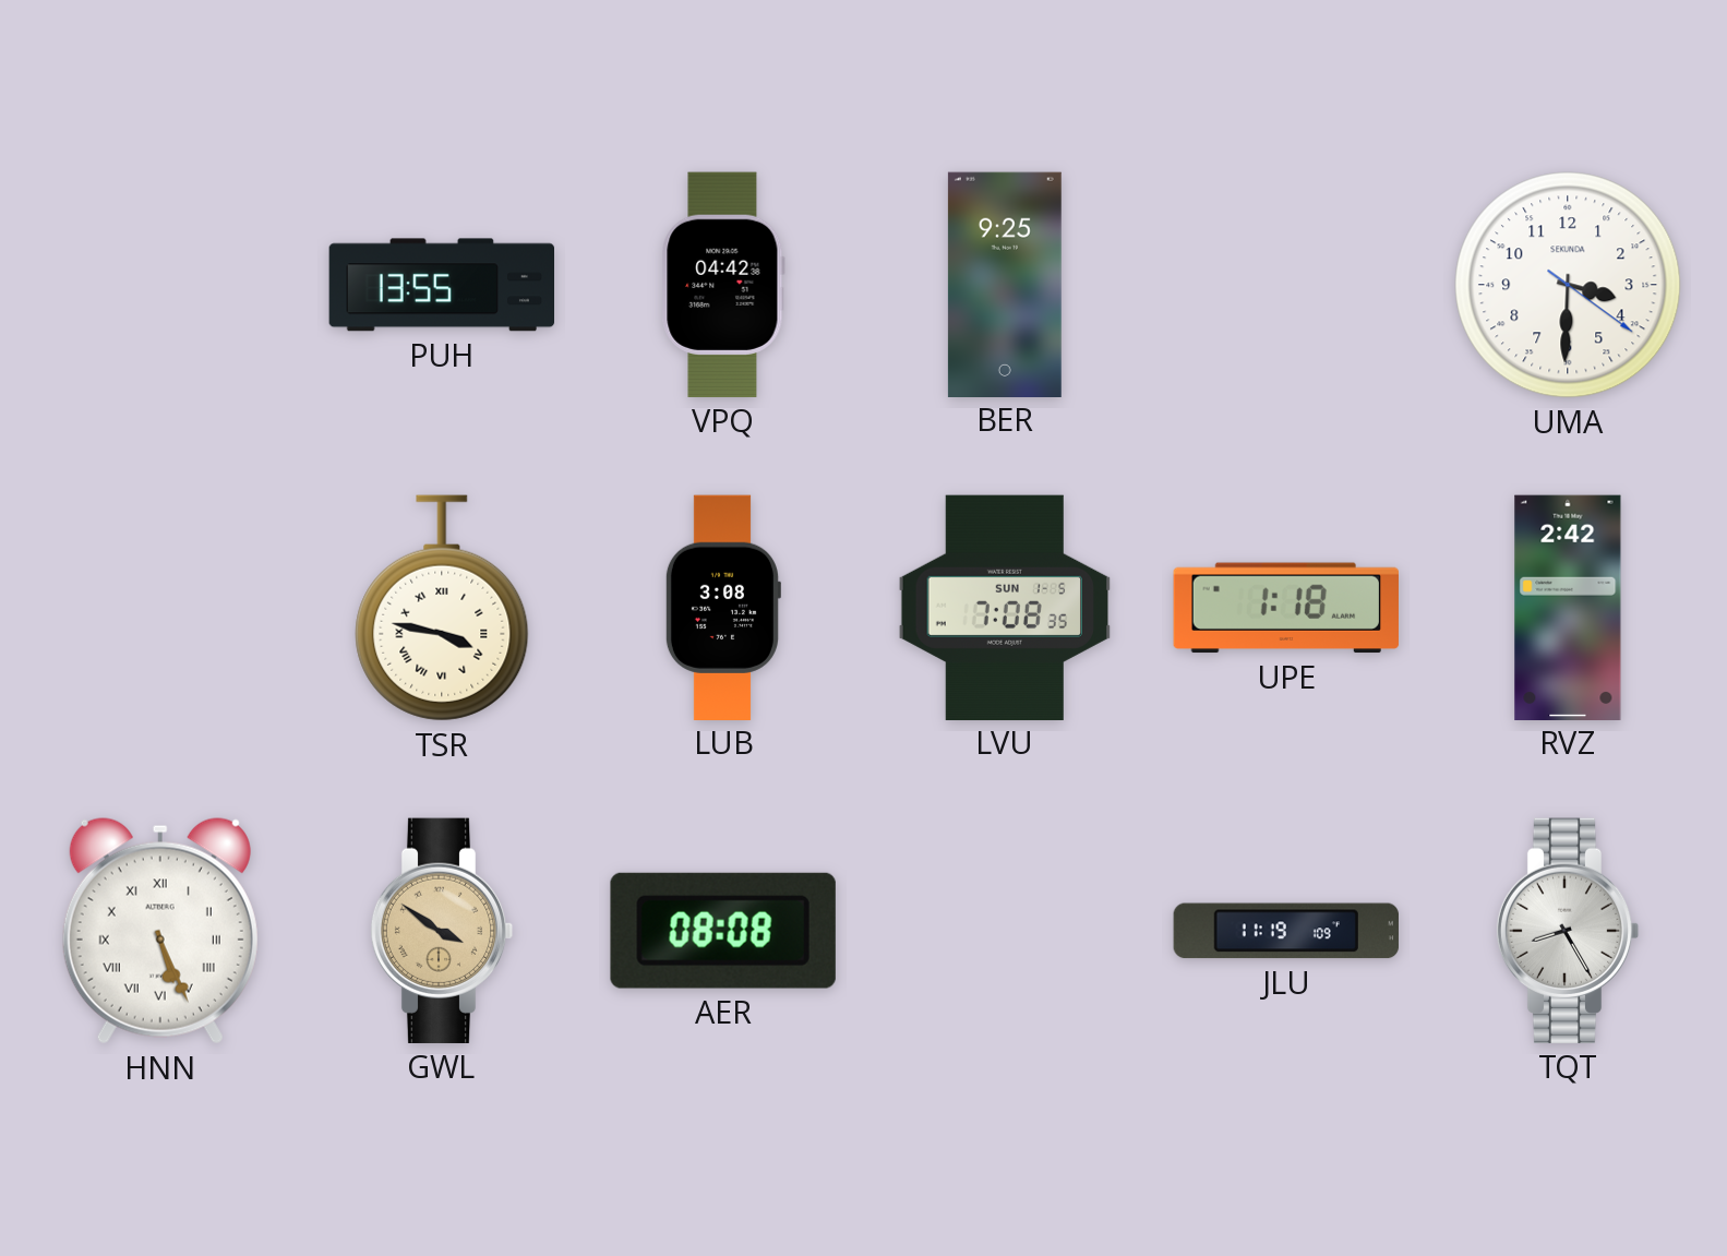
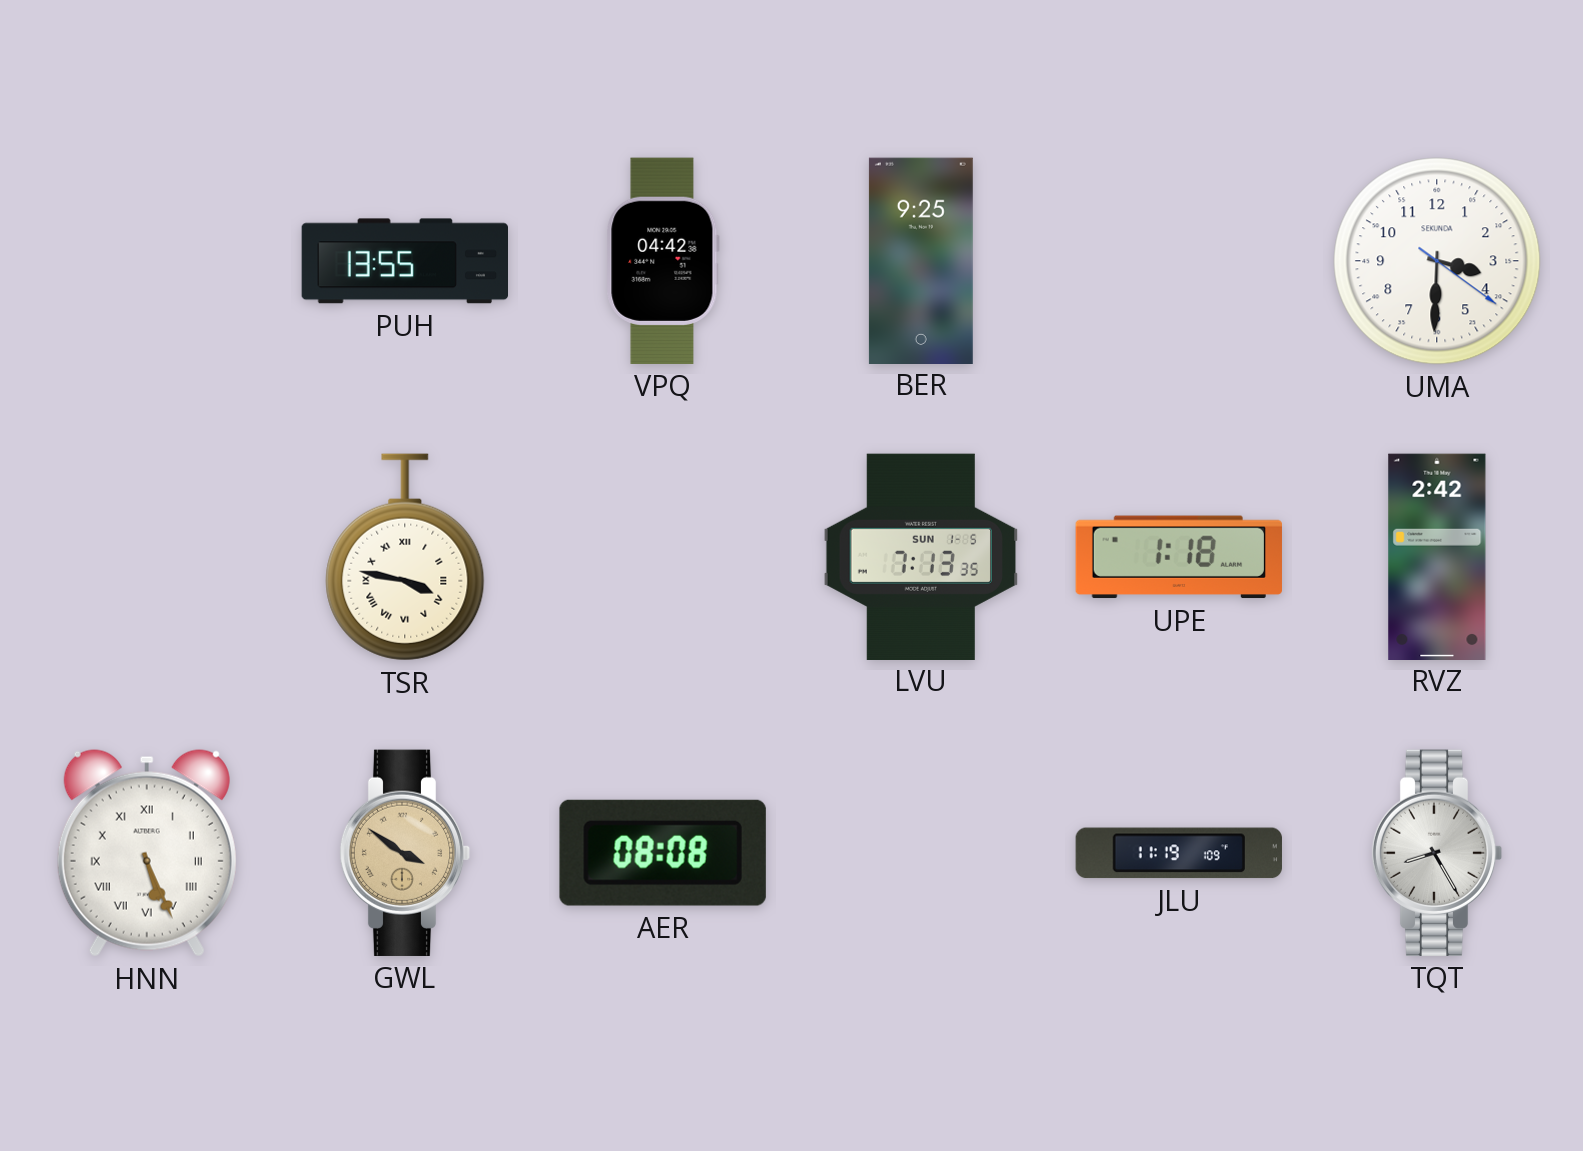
LUB: 3:08 -> none (722, 607)
LVU: 7:08 -> 7:13 (921, 556)
